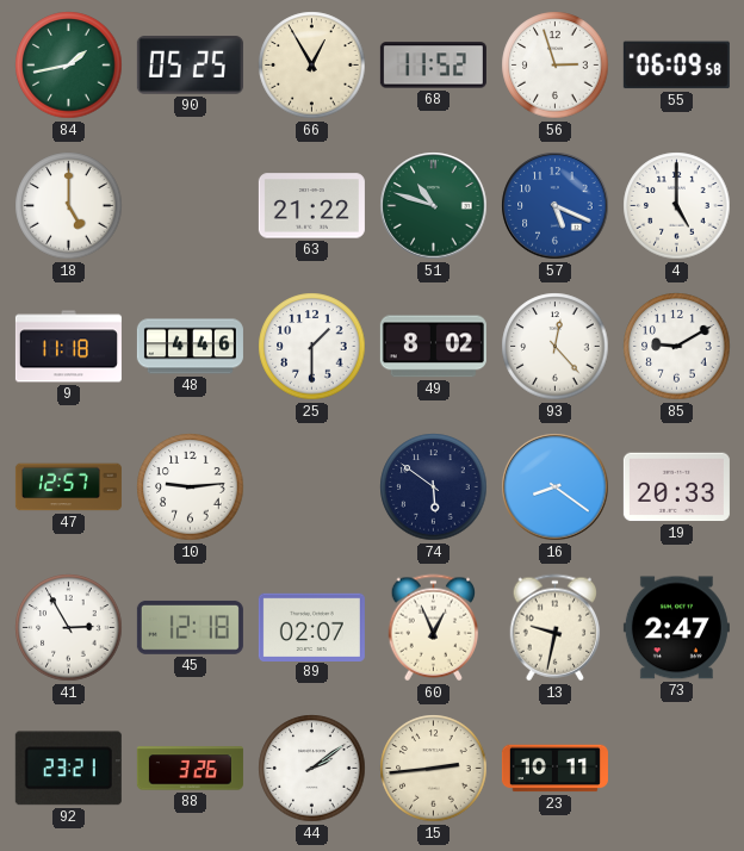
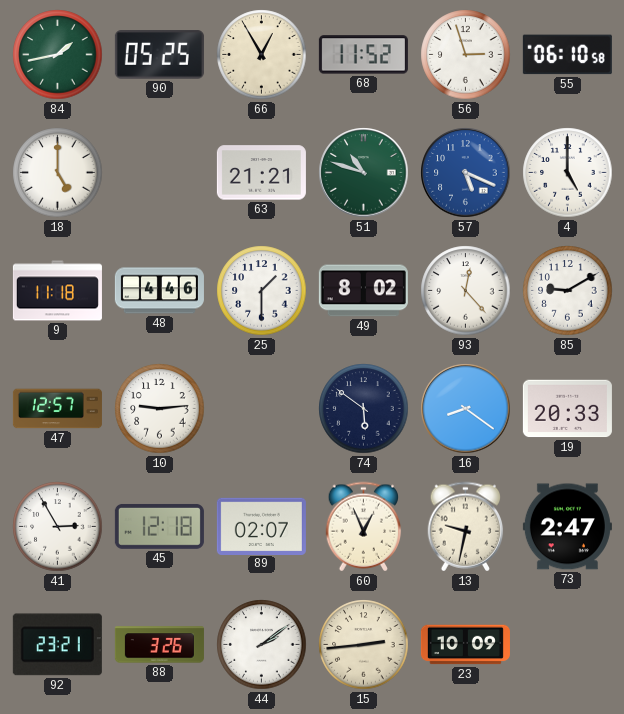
55: 06:09 -> 06:10 (567, 55)
63: 21:22 -> 21:21 (261, 173)
23: 10:11 -> 10:09 (465, 645)
